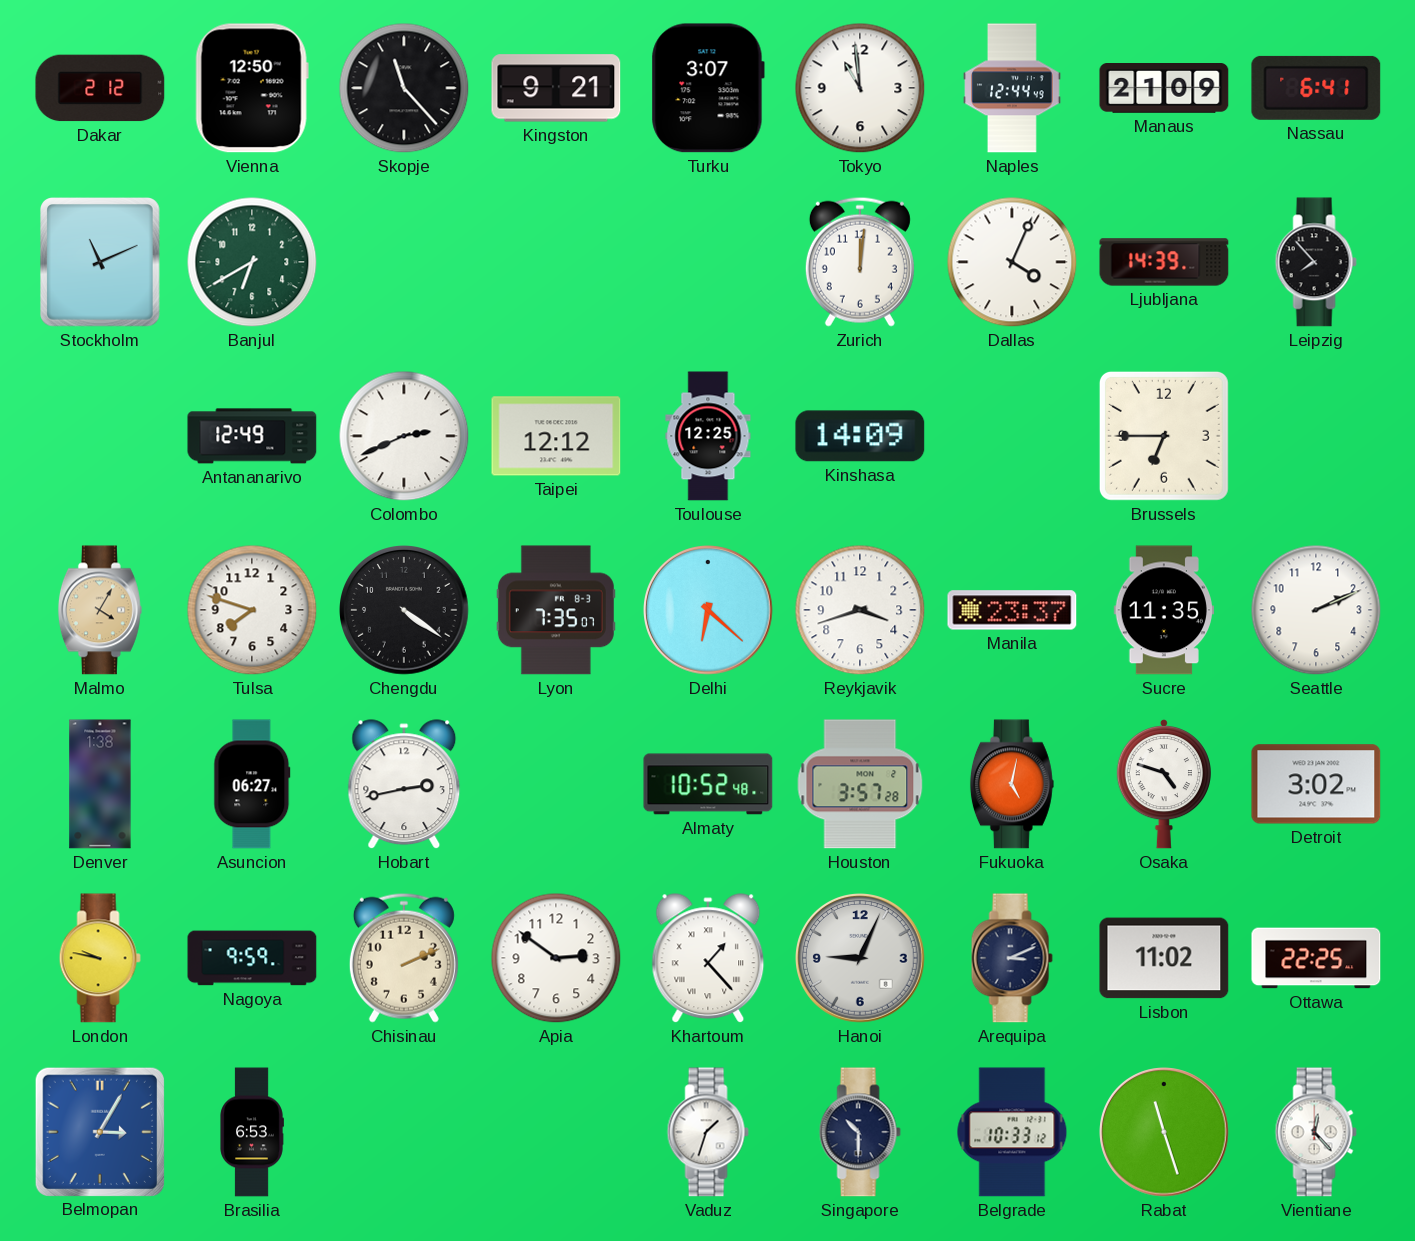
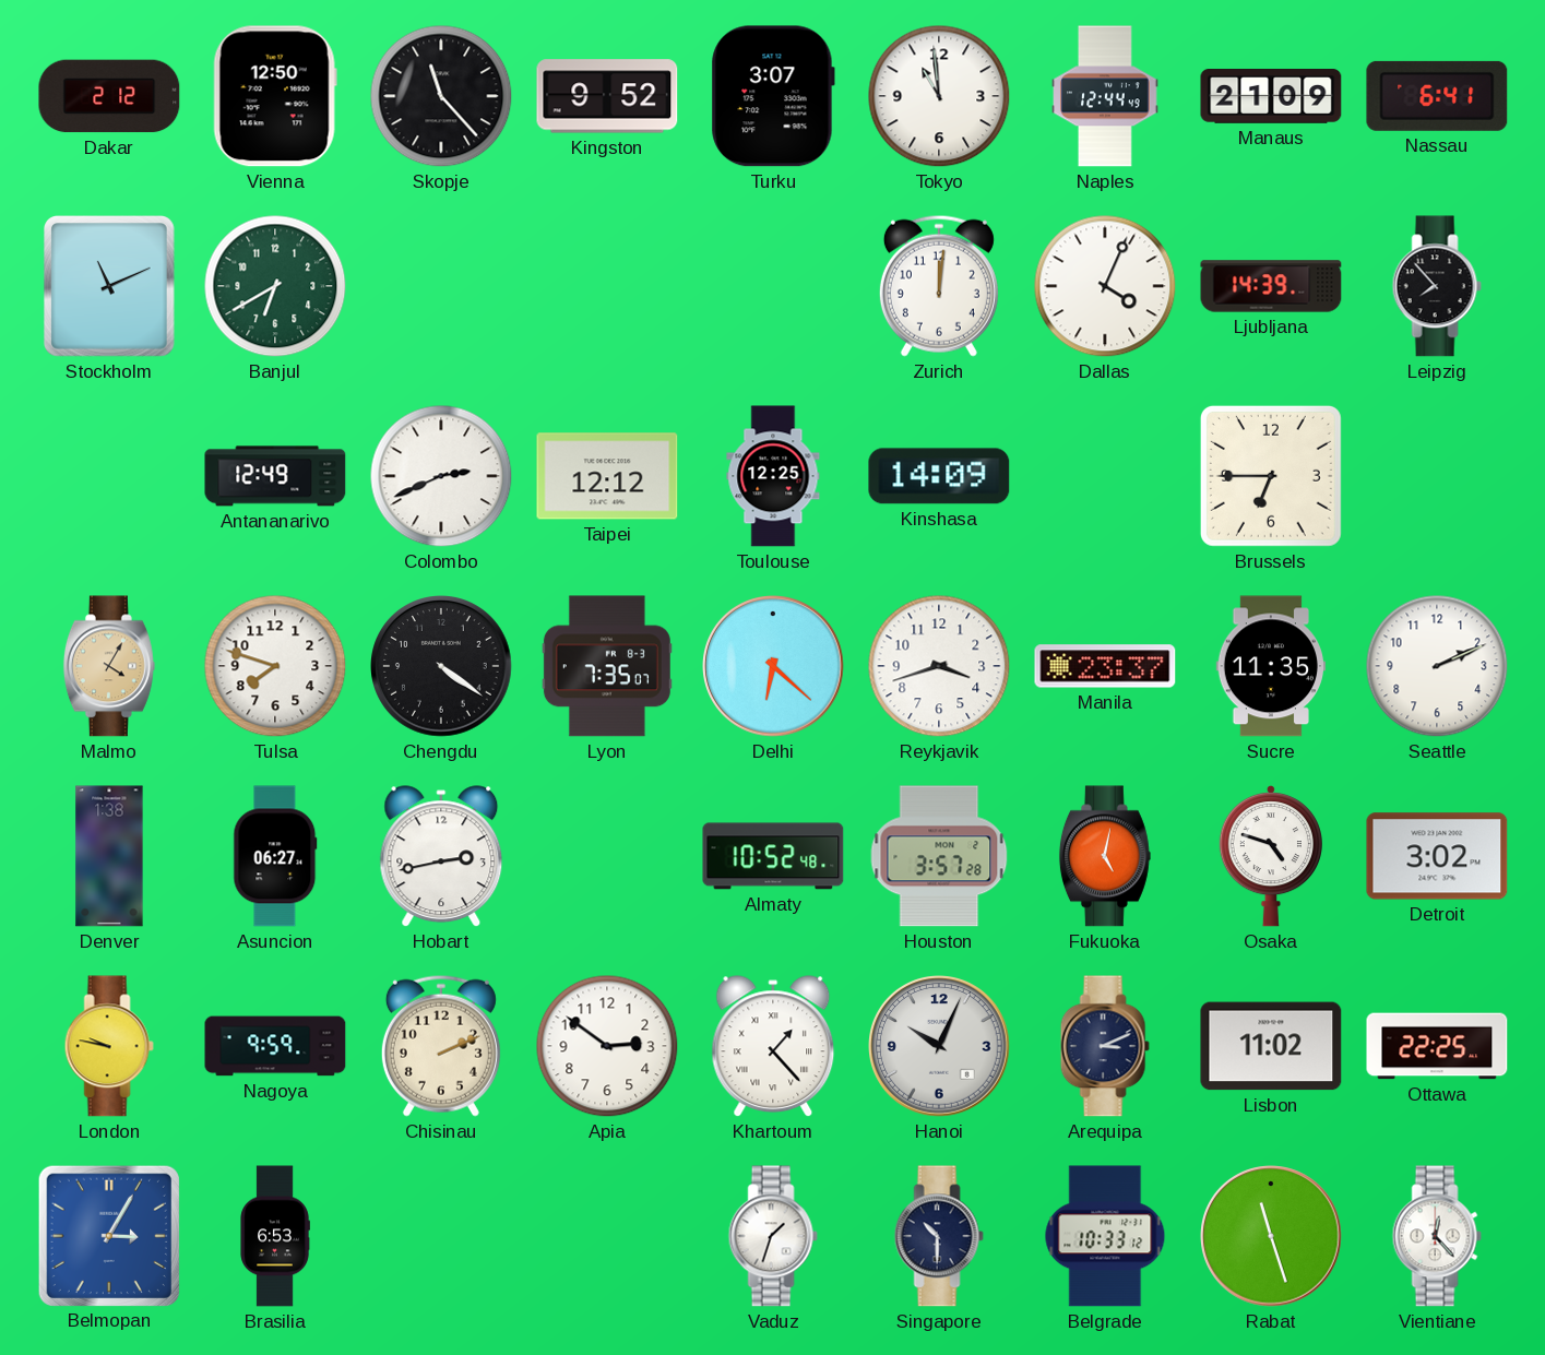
Kingston: 9:21 -> 9:52 (607, 96)
Hanoi: 9:04 -> 10:04 (940, 1047)
